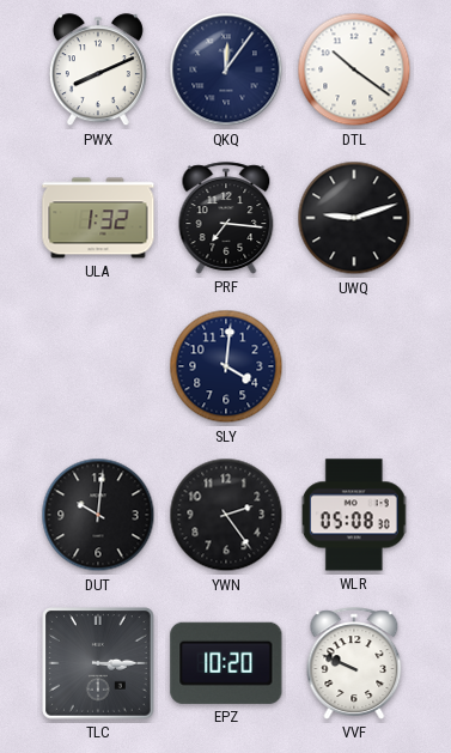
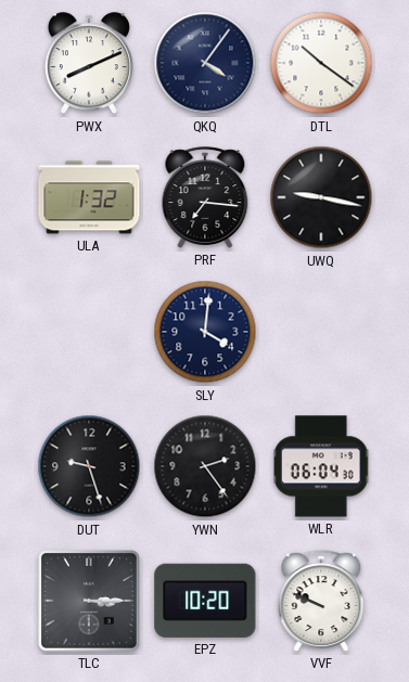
QKQ: 12:06 -> 4:06 (205, 63)
UWQ: 9:12 -> 9:17 (321, 197)
DUT: 10:01 -> 9:27 (89, 466)
WLR: 05:08 -> 06:04 (321, 466)
